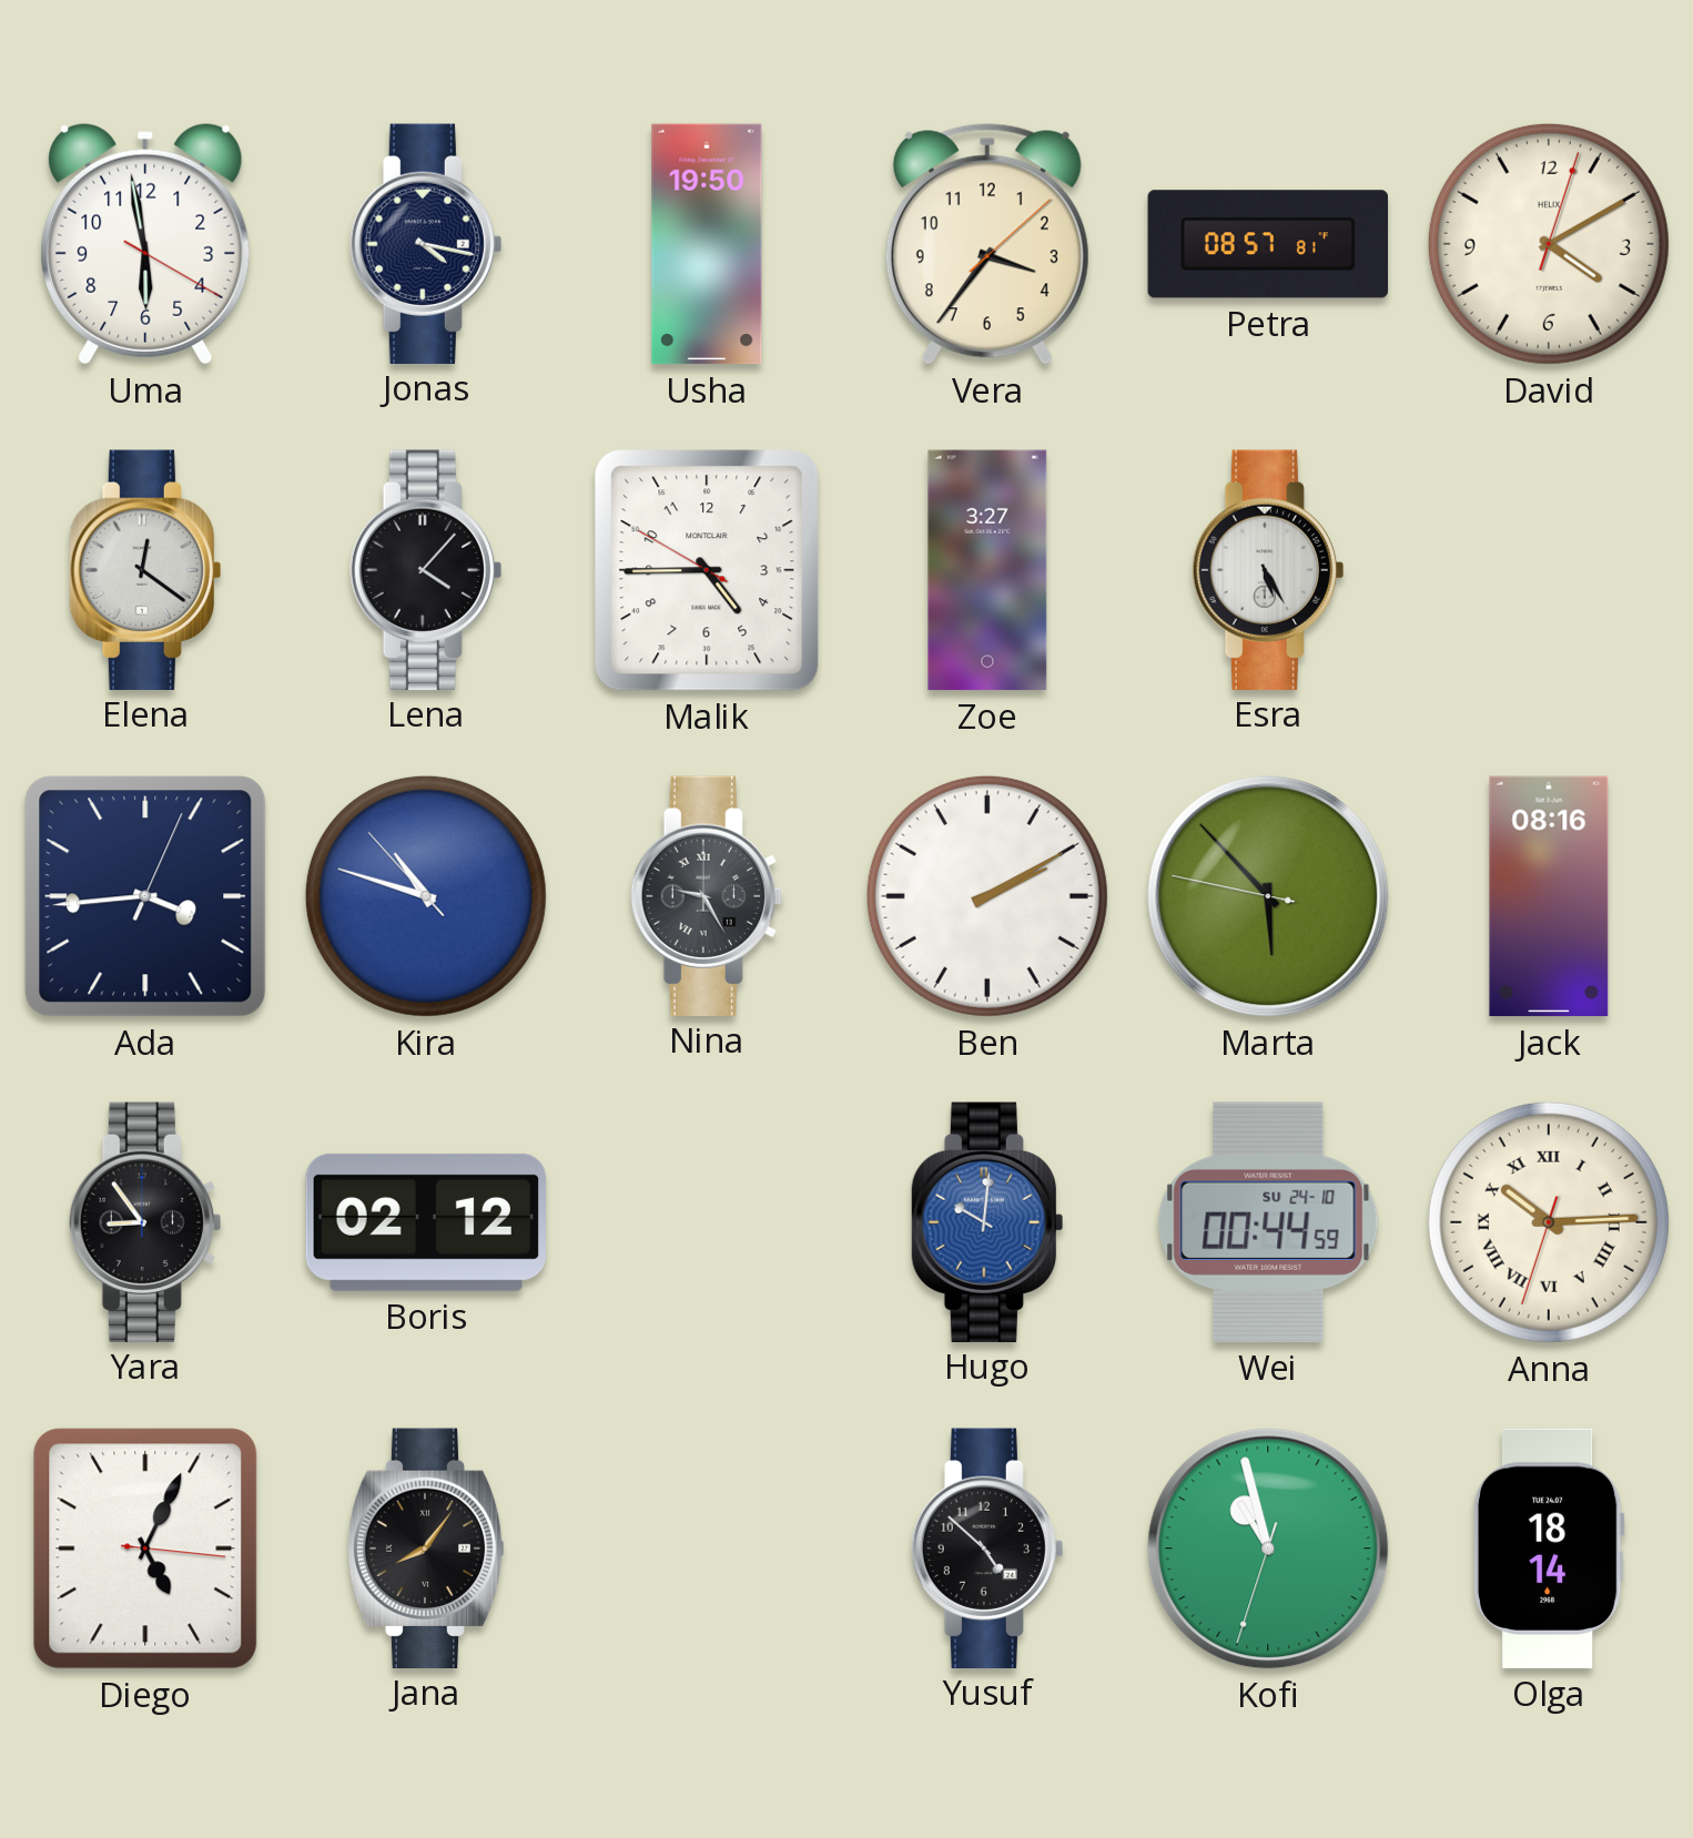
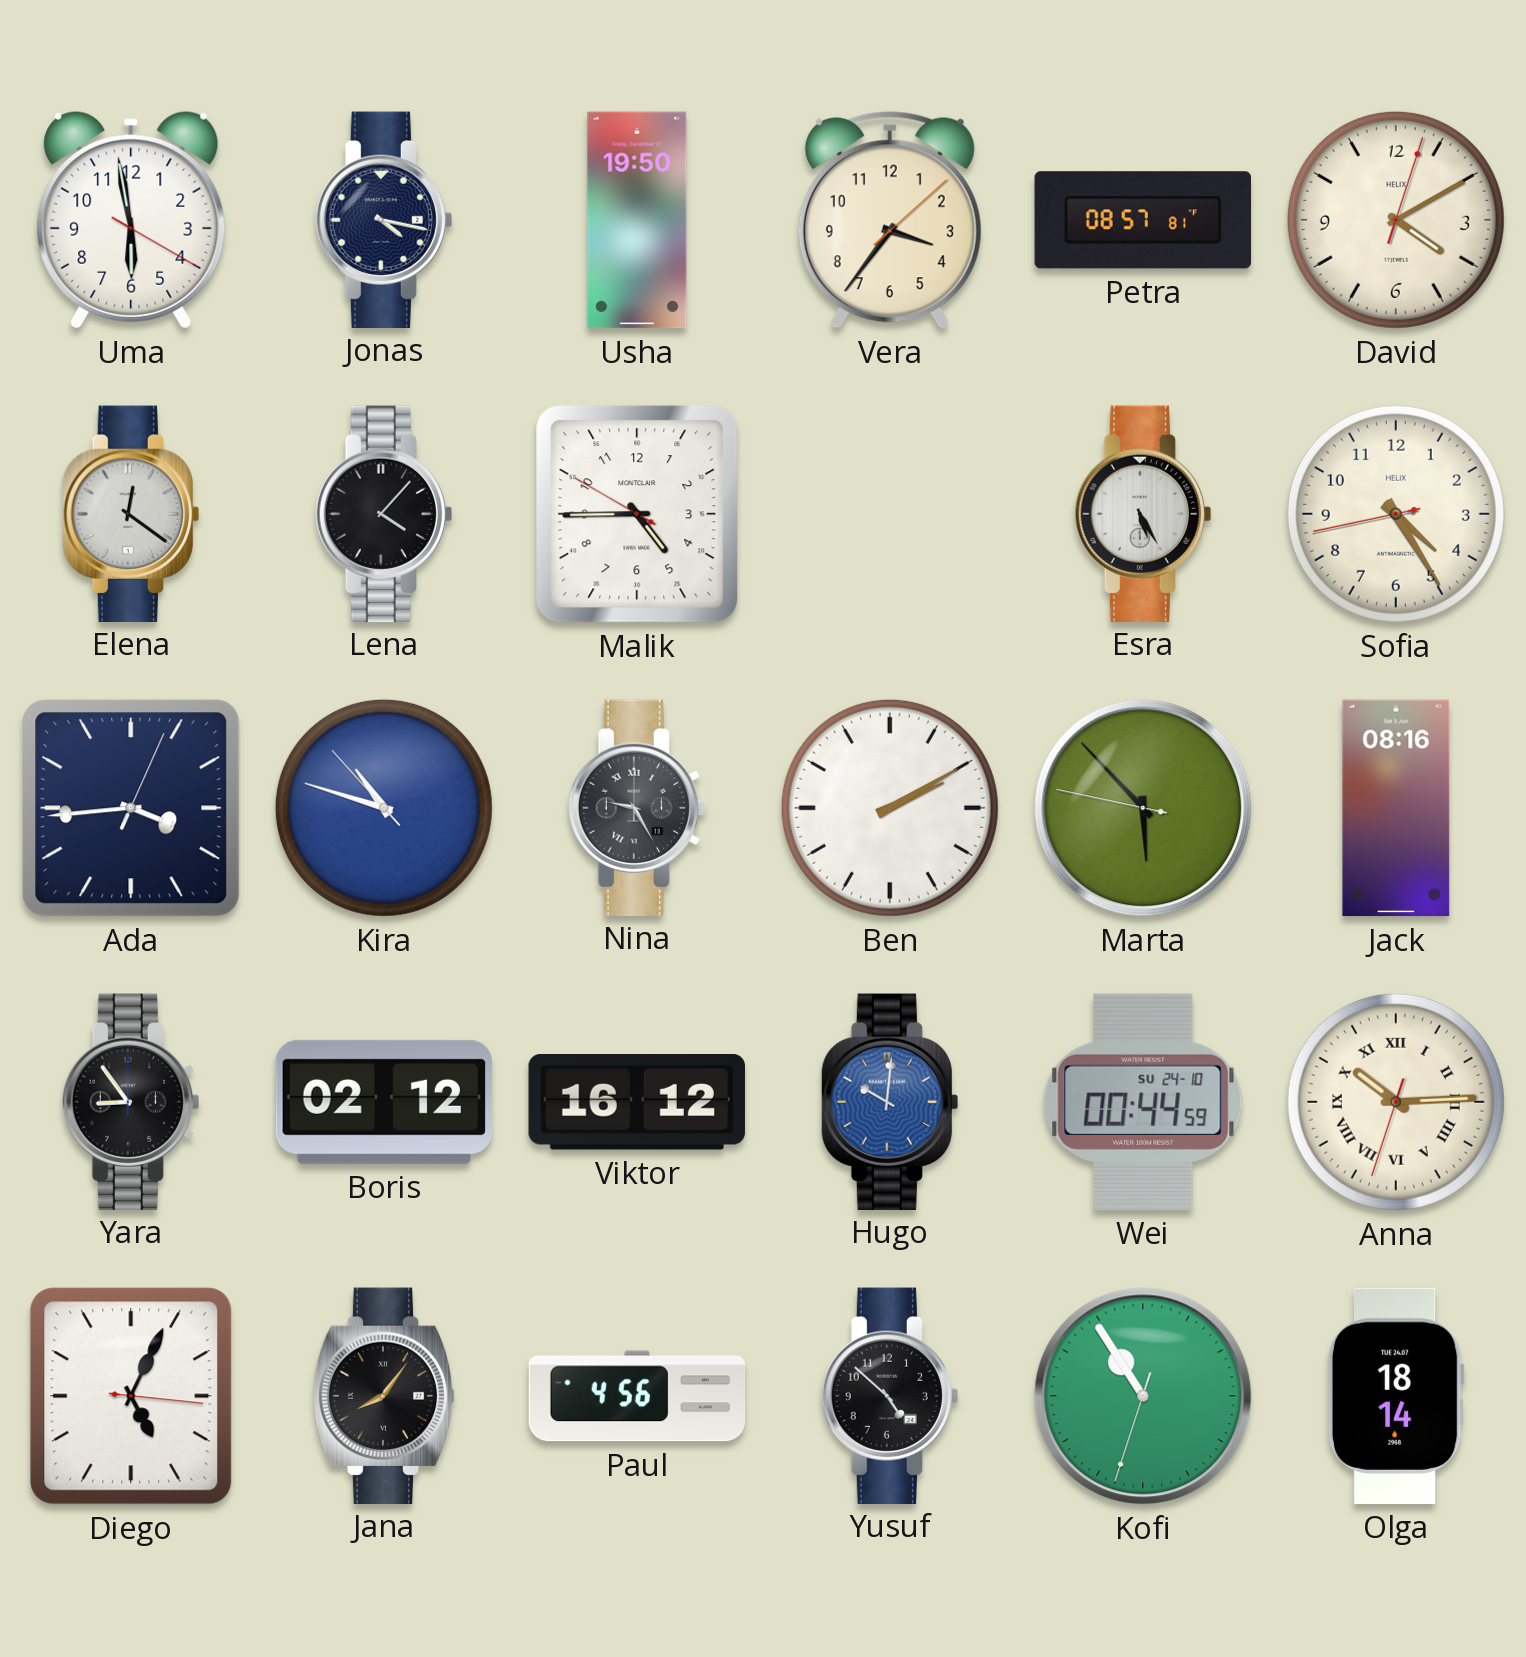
Zoe: 3:27 -> none (987, 570)
Sofia: none -> 4:24 (1396, 514)
Viktor: none -> 16:12 (637, 1103)
Paul: none -> 4:56 (637, 1396)
Kofi: 10:57 -> 10:54 (1143, 1396)
